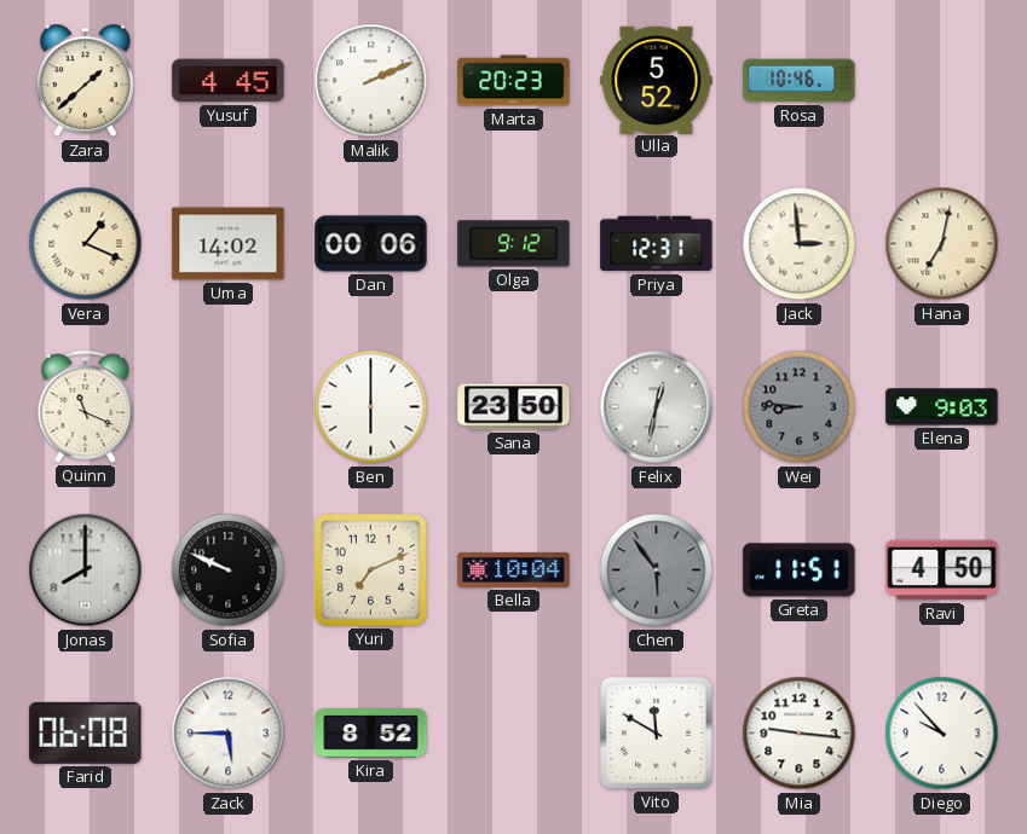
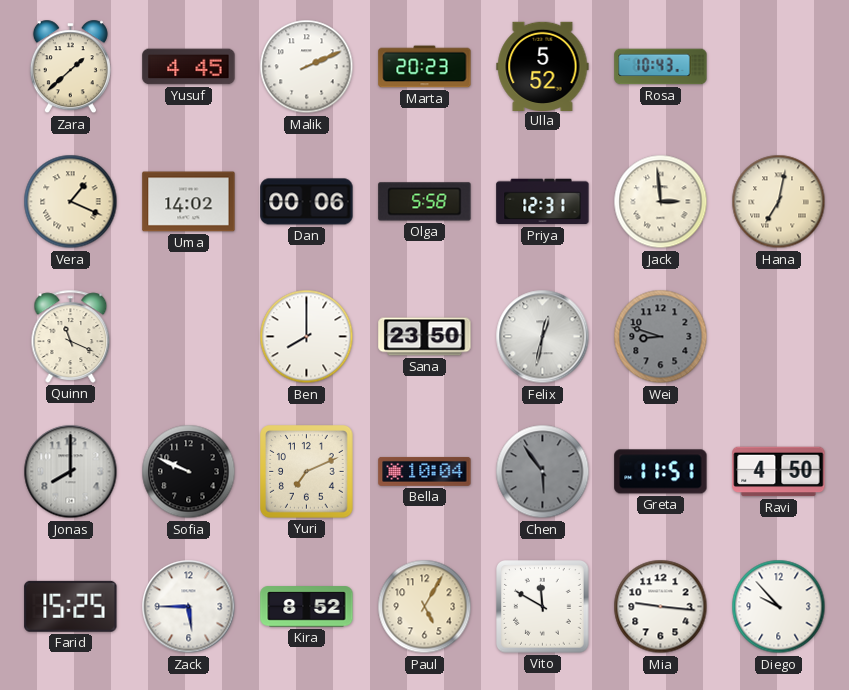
Rosa: 10:46 -> 10:43 (661, 67)
Olga: 9:12 -> 5:58 (425, 202)
Ben: 6:00 -> 8:00 (307, 337)
Wei: 8:46 -> 8:48 (661, 337)
Elena: 9:03 -> none (942, 407)
Farid: 06:08 -> 15:25 (71, 606)
Paul: none -> 5:05 (425, 607)
